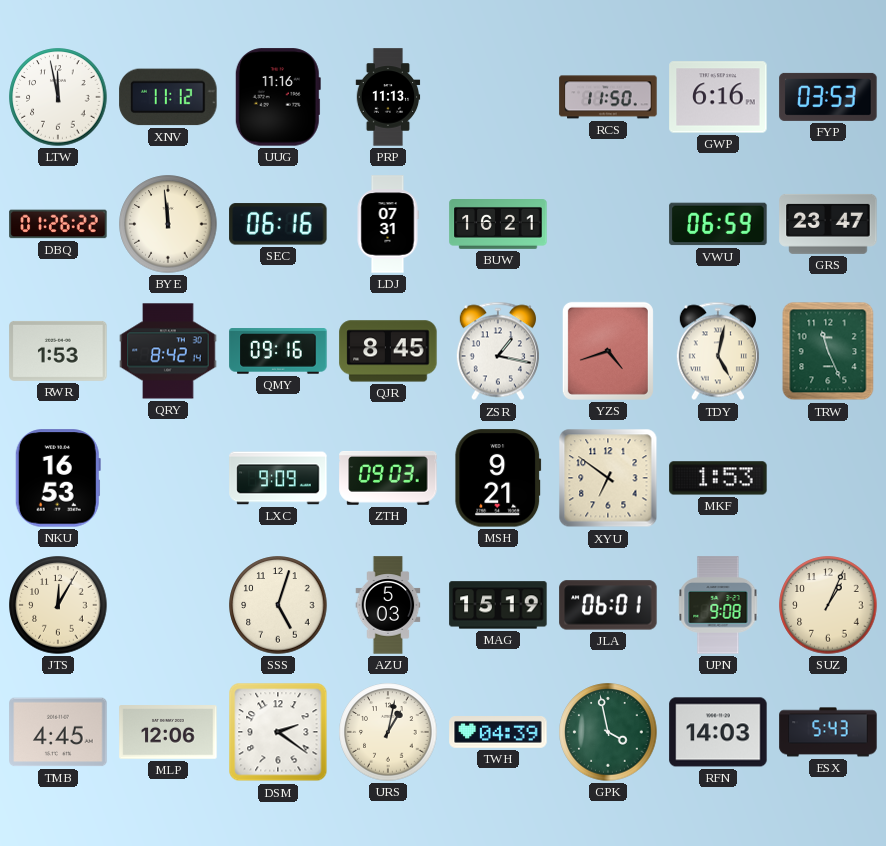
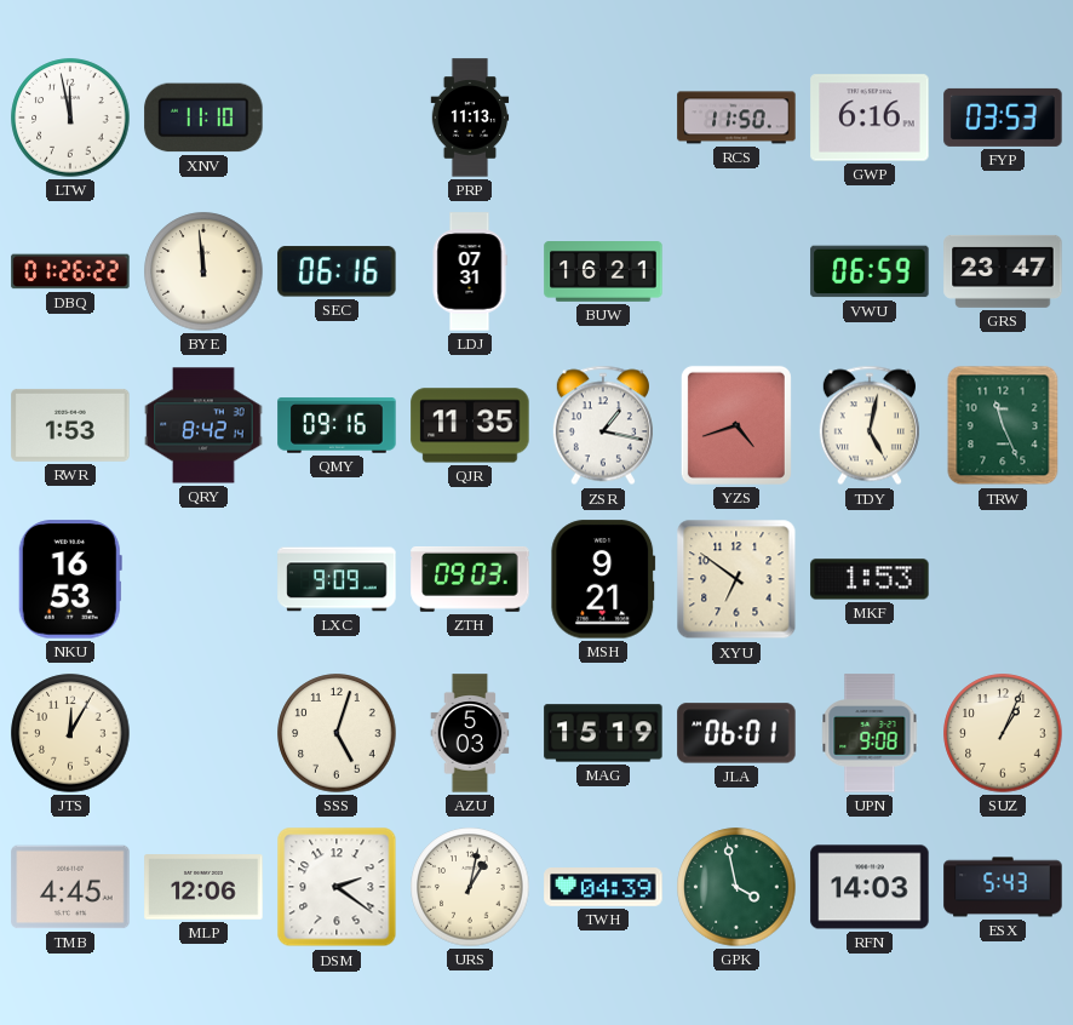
XNV: 11:12 -> 11:10 (203, 118)
UUG: 11:16 -> none (278, 97)
QJR: 8:45 -> 11:35 (470, 425)
